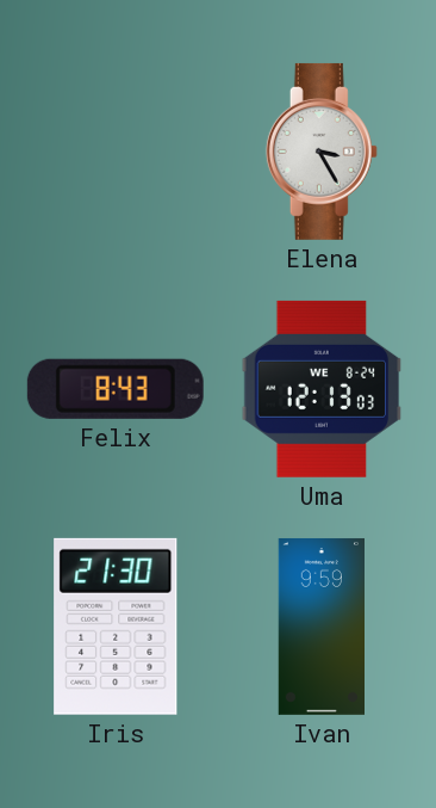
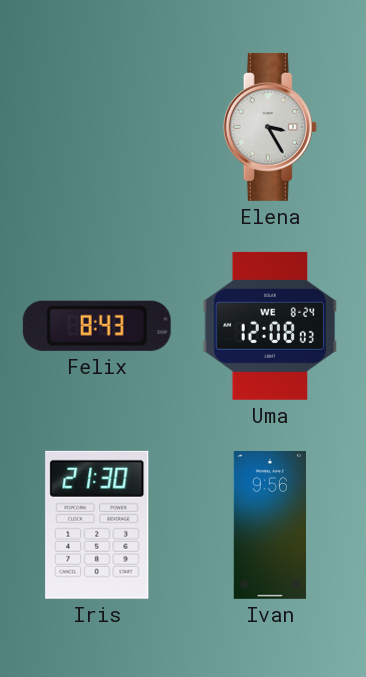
Uma: 12:13 -> 12:08 (270, 326)
Ivan: 9:59 -> 9:56 (269, 525)
